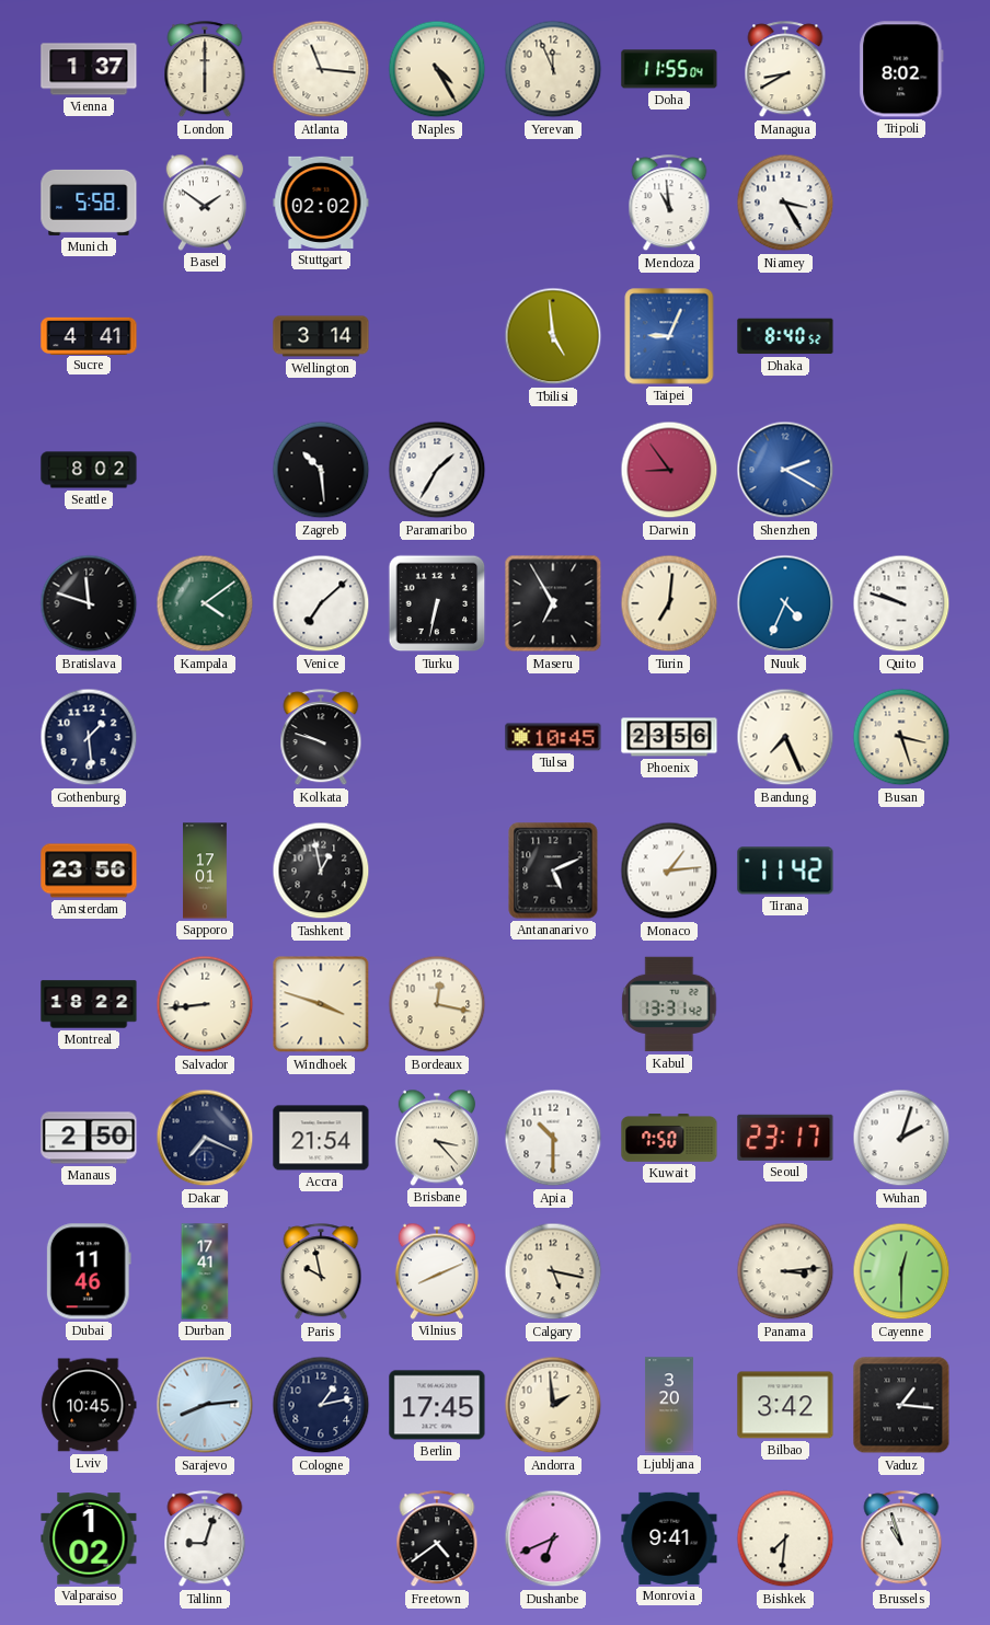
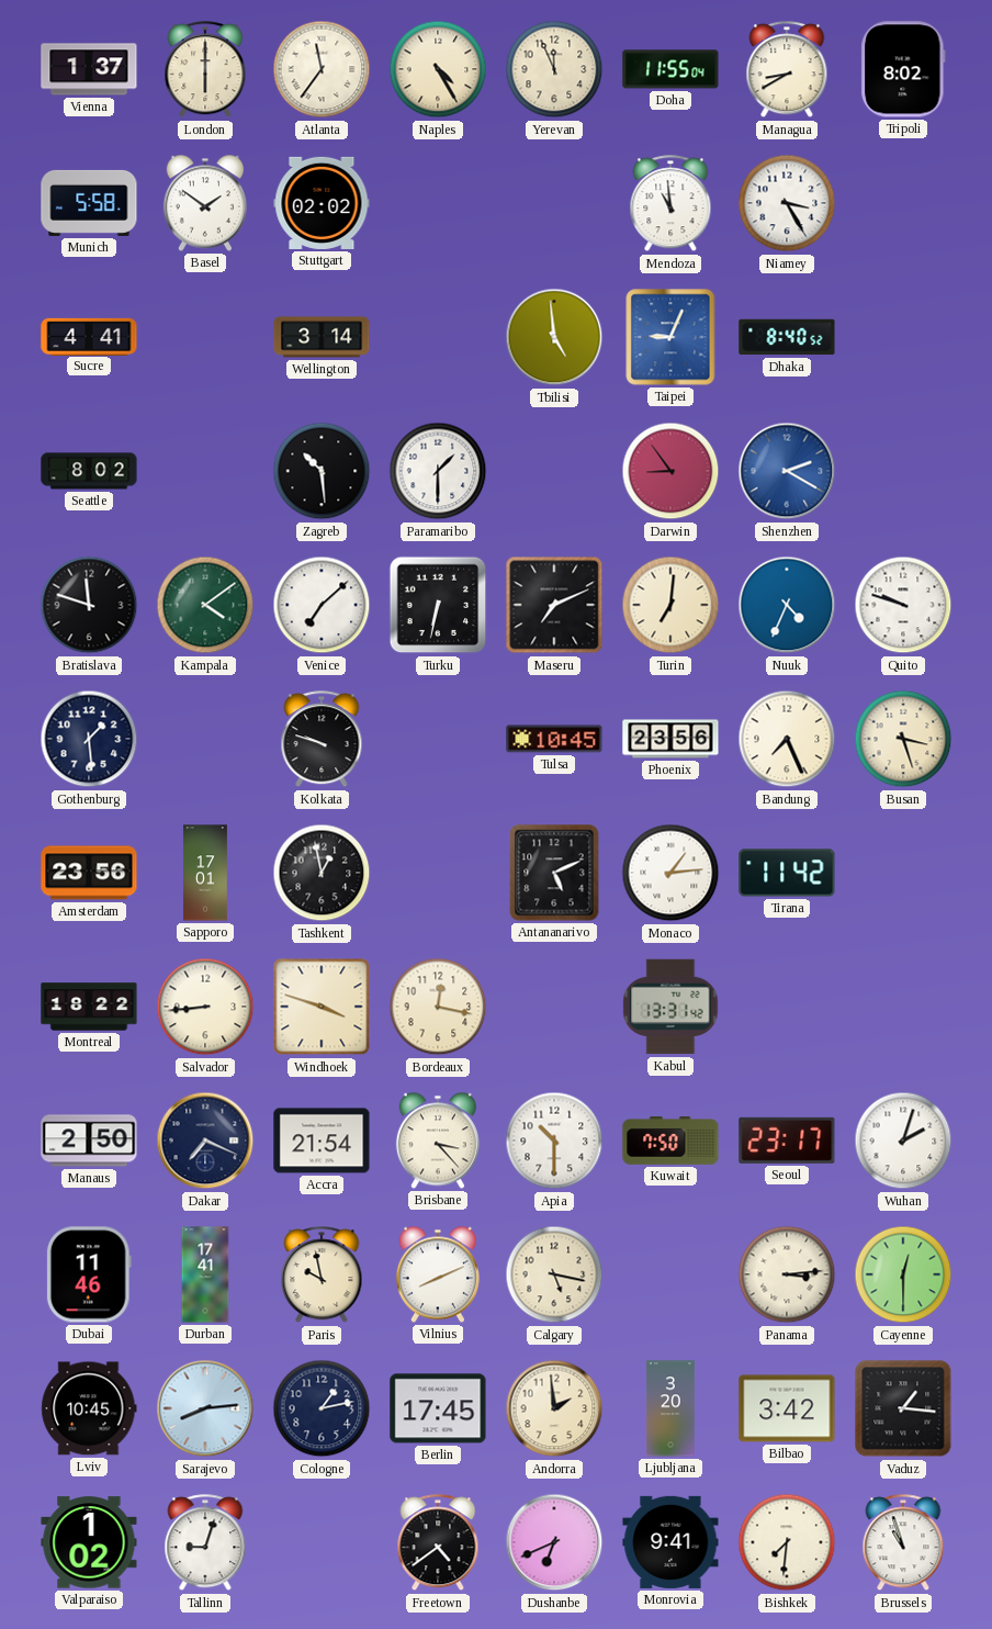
Atlanta: 11:16 -> 11:36 (322, 69)
Paramaribo: 1:35 -> 1:30 (438, 471)
Maseru: 6:55 -> 7:11 (554, 605)
